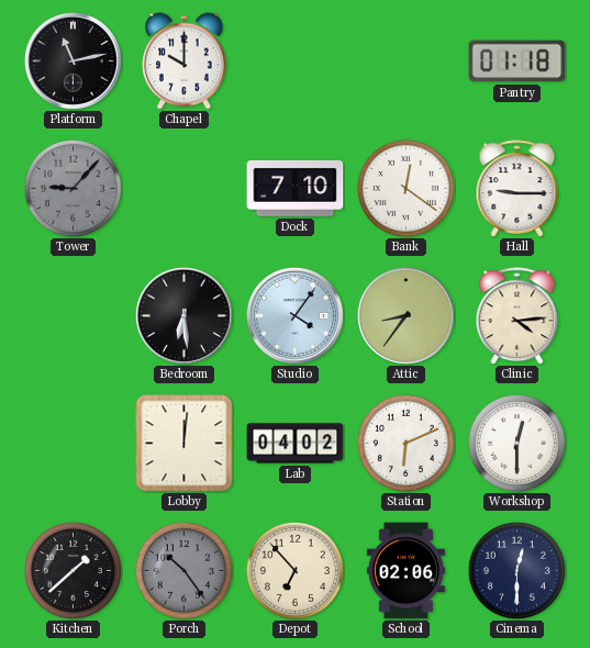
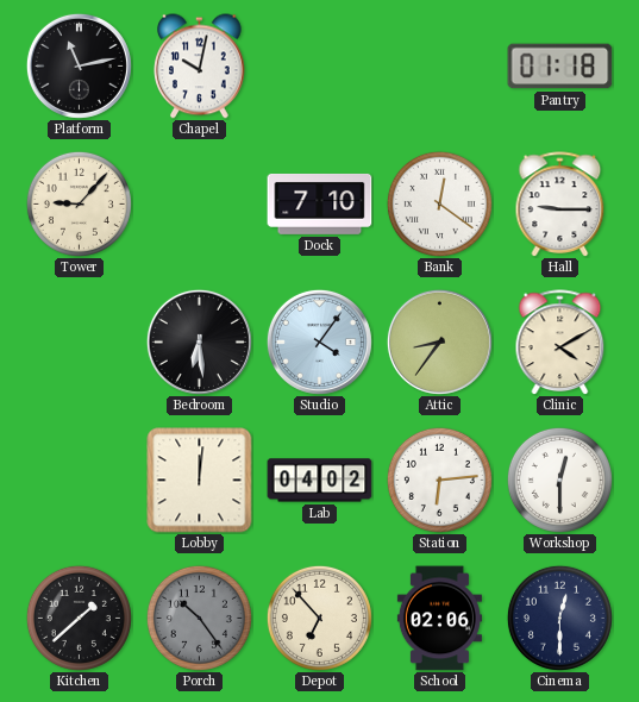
Chapel: 10:00 -> 10:02 (200, 67)
Tower dial: grey -> cream (79, 203)
Clinic: 4:14 -> 4:10 (560, 343)
Station: 6:11 -> 6:14 (439, 480)
